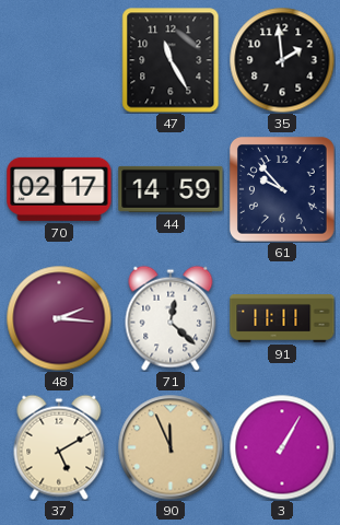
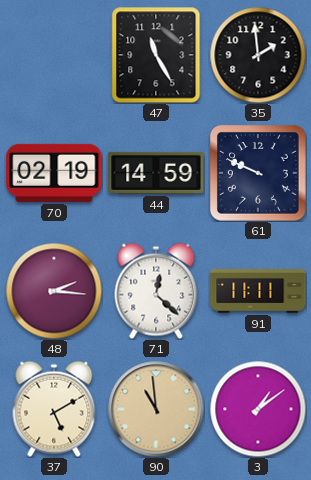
70: 02:17 -> 02:19 (54, 173)
61: 9:53 -> 9:49 (258, 173)
90: 11:56 -> 10:59 (156, 409)
3: 1:05 -> 1:09 (258, 409)
